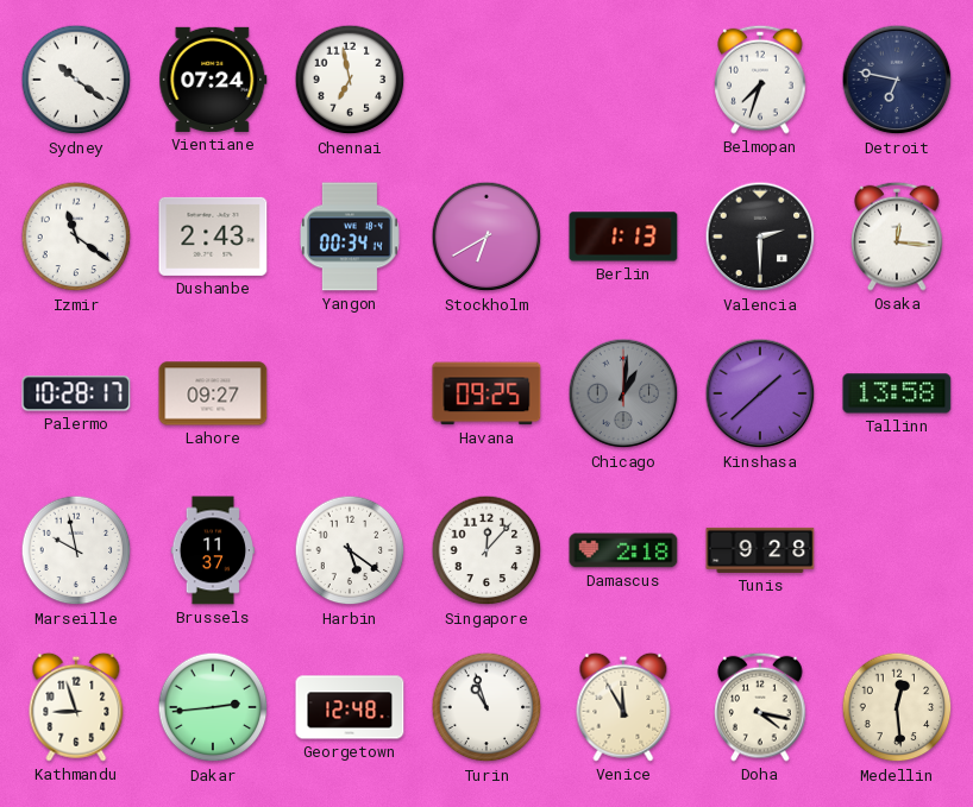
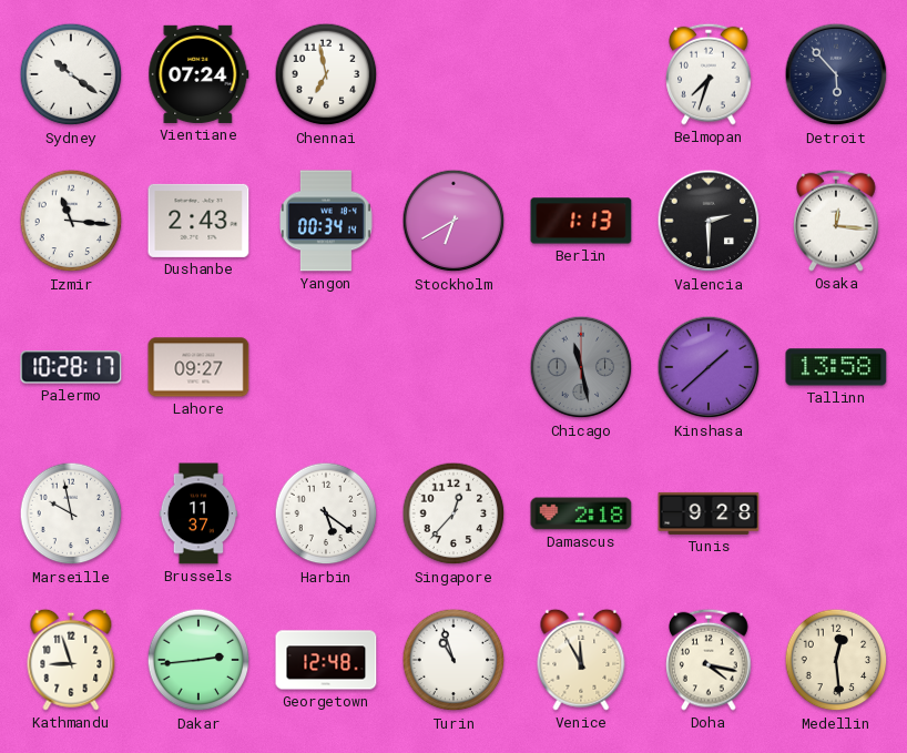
Detroit: 6:47 -> 5:53 (836, 74)
Izmir: 11:21 -> 11:16 (71, 221)
Havana: 09:25 -> none (486, 393)
Chicago: 1:01 -> 11:28 (581, 367)
Singapore: 12:07 -> 12:37 (453, 513)
